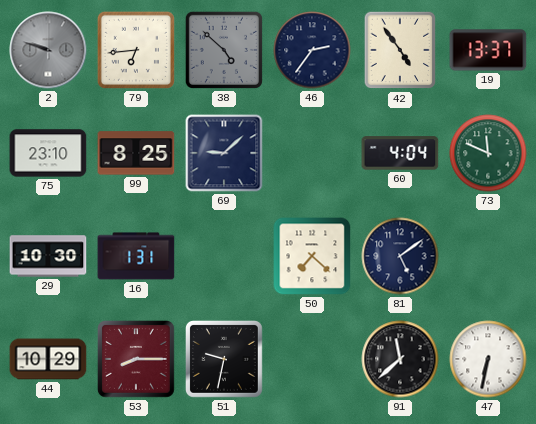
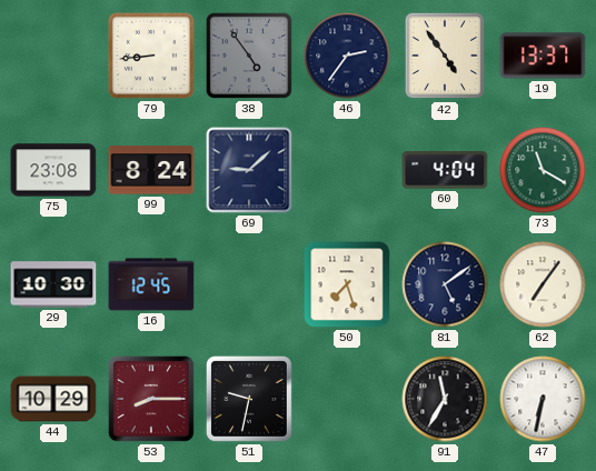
2: 9:48 -> none (48, 50)
79: 6:44 -> 8:44 (151, 56)
38: 4:52 -> 4:54 (249, 56)
75: 23:10 -> 23:08 (53, 170)
99: 8:25 -> 8:24 (151, 170)
73: 11:49 -> 11:20 (543, 170)
16: 1:31 -> 12:45 (151, 284)
50: 7:22 -> 7:27 (347, 284)
62: none -> 7:06 (543, 284)
91: 11:38 -> 11:35 (445, 399)
